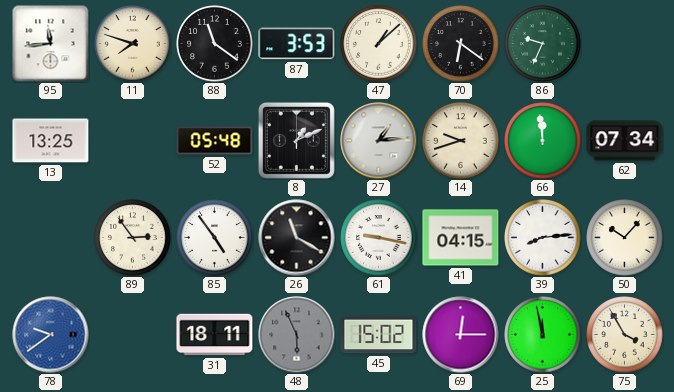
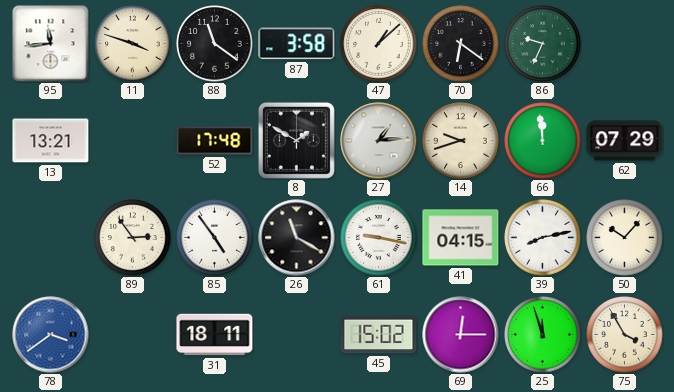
11: 7:48 -> 3:48 (133, 44)
87: 3:53 -> 3:58 (297, 44)
13: 13:25 -> 13:21 (51, 141)
52: 05:48 -> 17:48 (215, 141)
8: 1:11 -> 1:50 (296, 140)
62: 07:34 -> 07:29 (625, 141)
39: 8:14 -> 8:13 (543, 238)
78: 9:39 -> 3:39 (51, 335)
48: 5:56 -> none (297, 335)
25: 11:58 -> 11:57 (543, 335)
